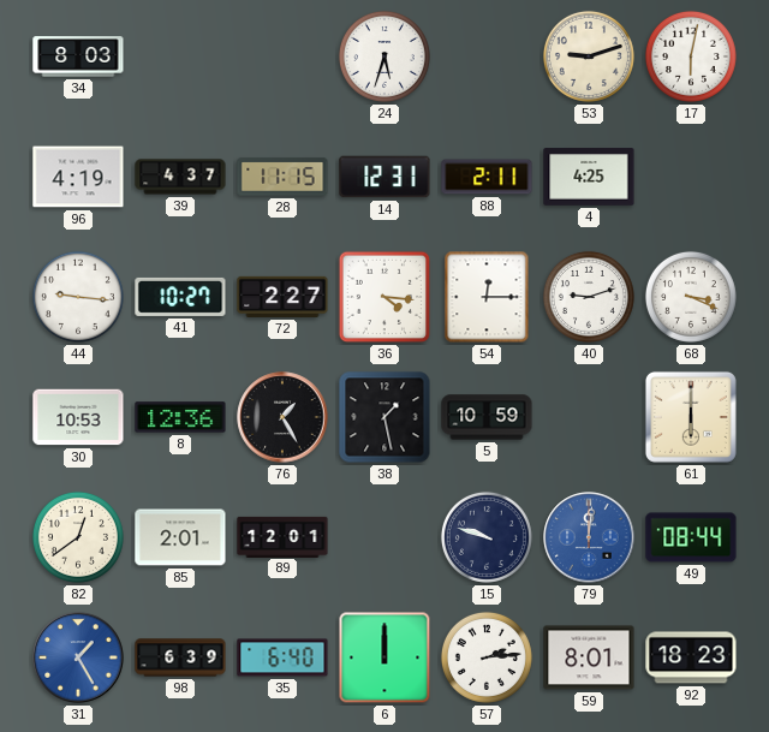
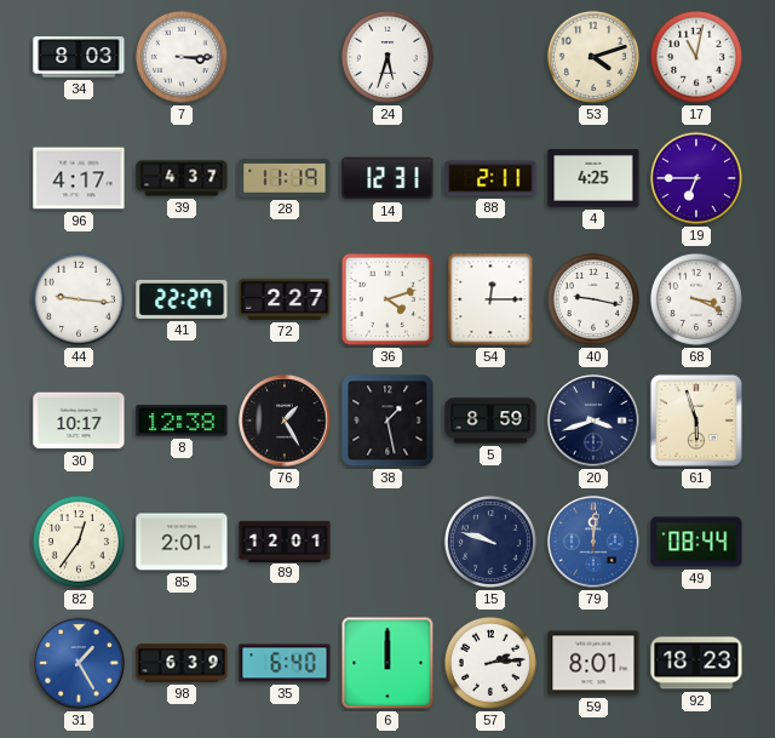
7: none -> 3:15 (182, 57)
53: 9:12 -> 4:12 (593, 57)
17: 6:02 -> 11:02 (696, 57)
96: 4:19 -> 4:17 (79, 178)
28: 11:15 -> 11:19 (285, 178)
19: none -> 6:45 (696, 178)
41: 10:27 -> 22:27 (182, 299)
36: 4:16 -> 4:12 (387, 299)
40: 9:12 -> 9:17 (593, 299)
30: 10:53 -> 10:17 (79, 421)
8: 12:36 -> 12:38 (182, 421)
5: 10:59 -> 8:59 (490, 421)
20: none -> 3:42 (593, 421)
61: 6:00 -> 5:57 (696, 421)
82: 12:39 -> 12:36 (79, 542)
